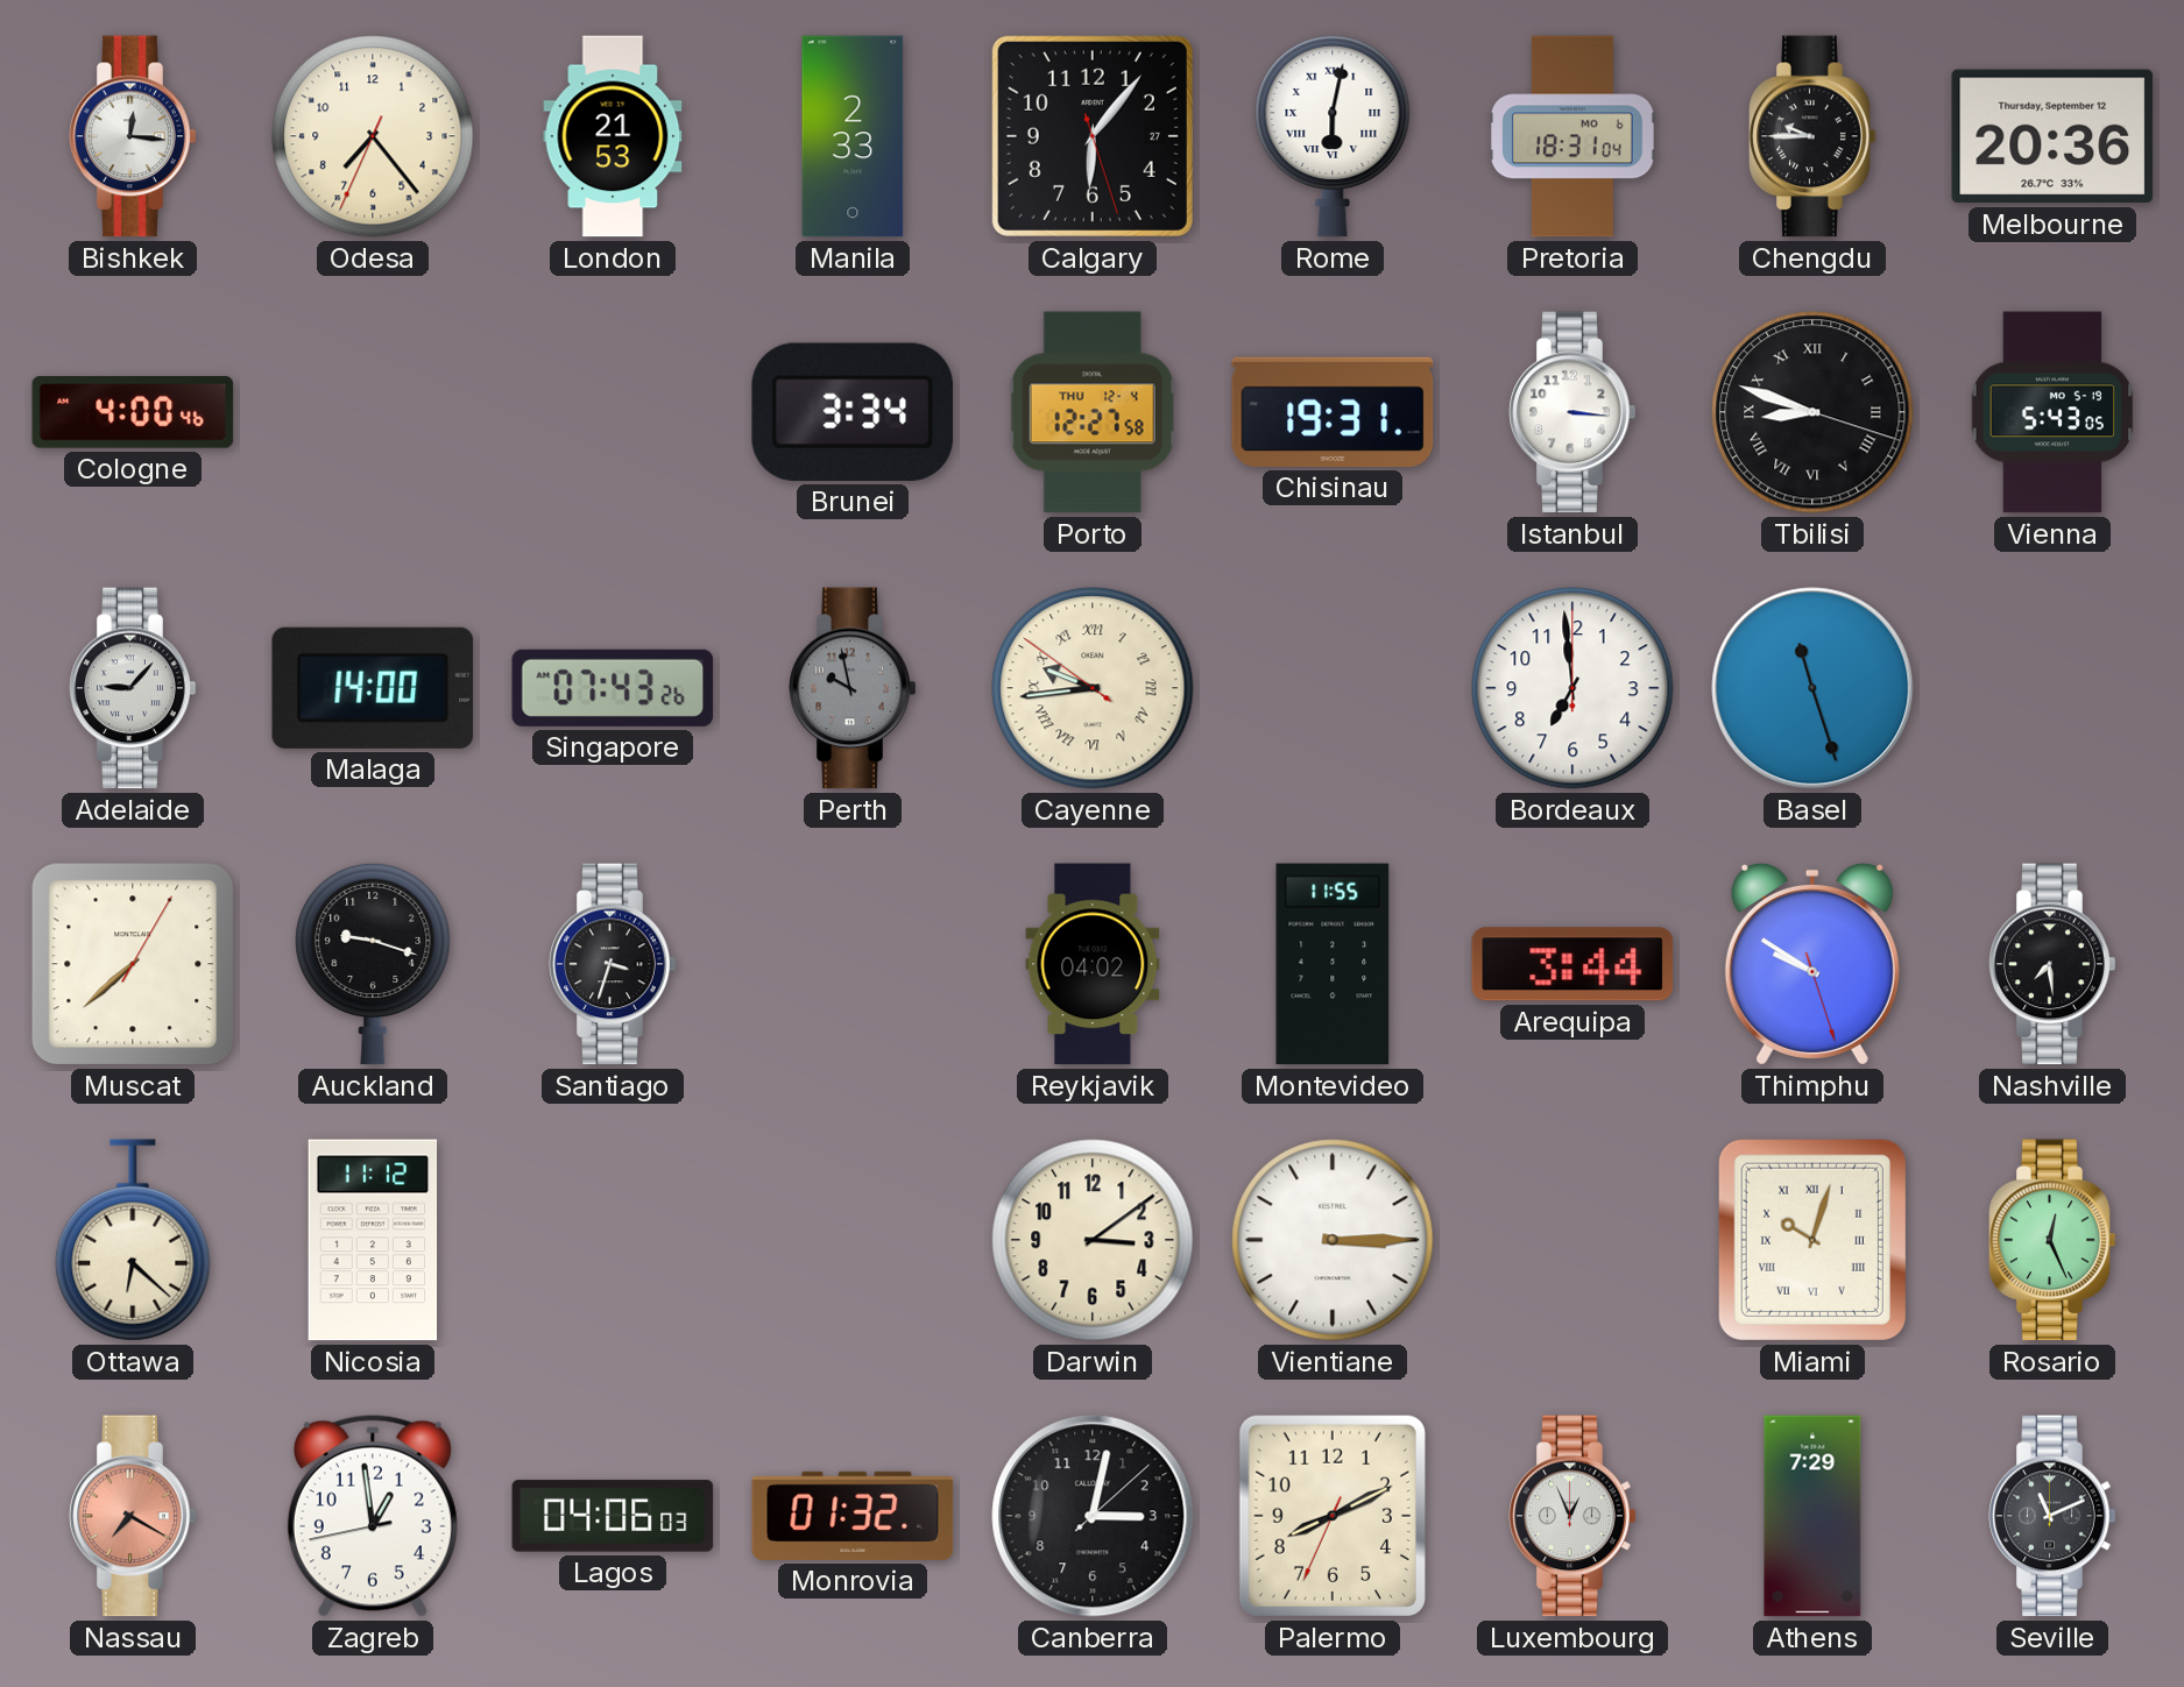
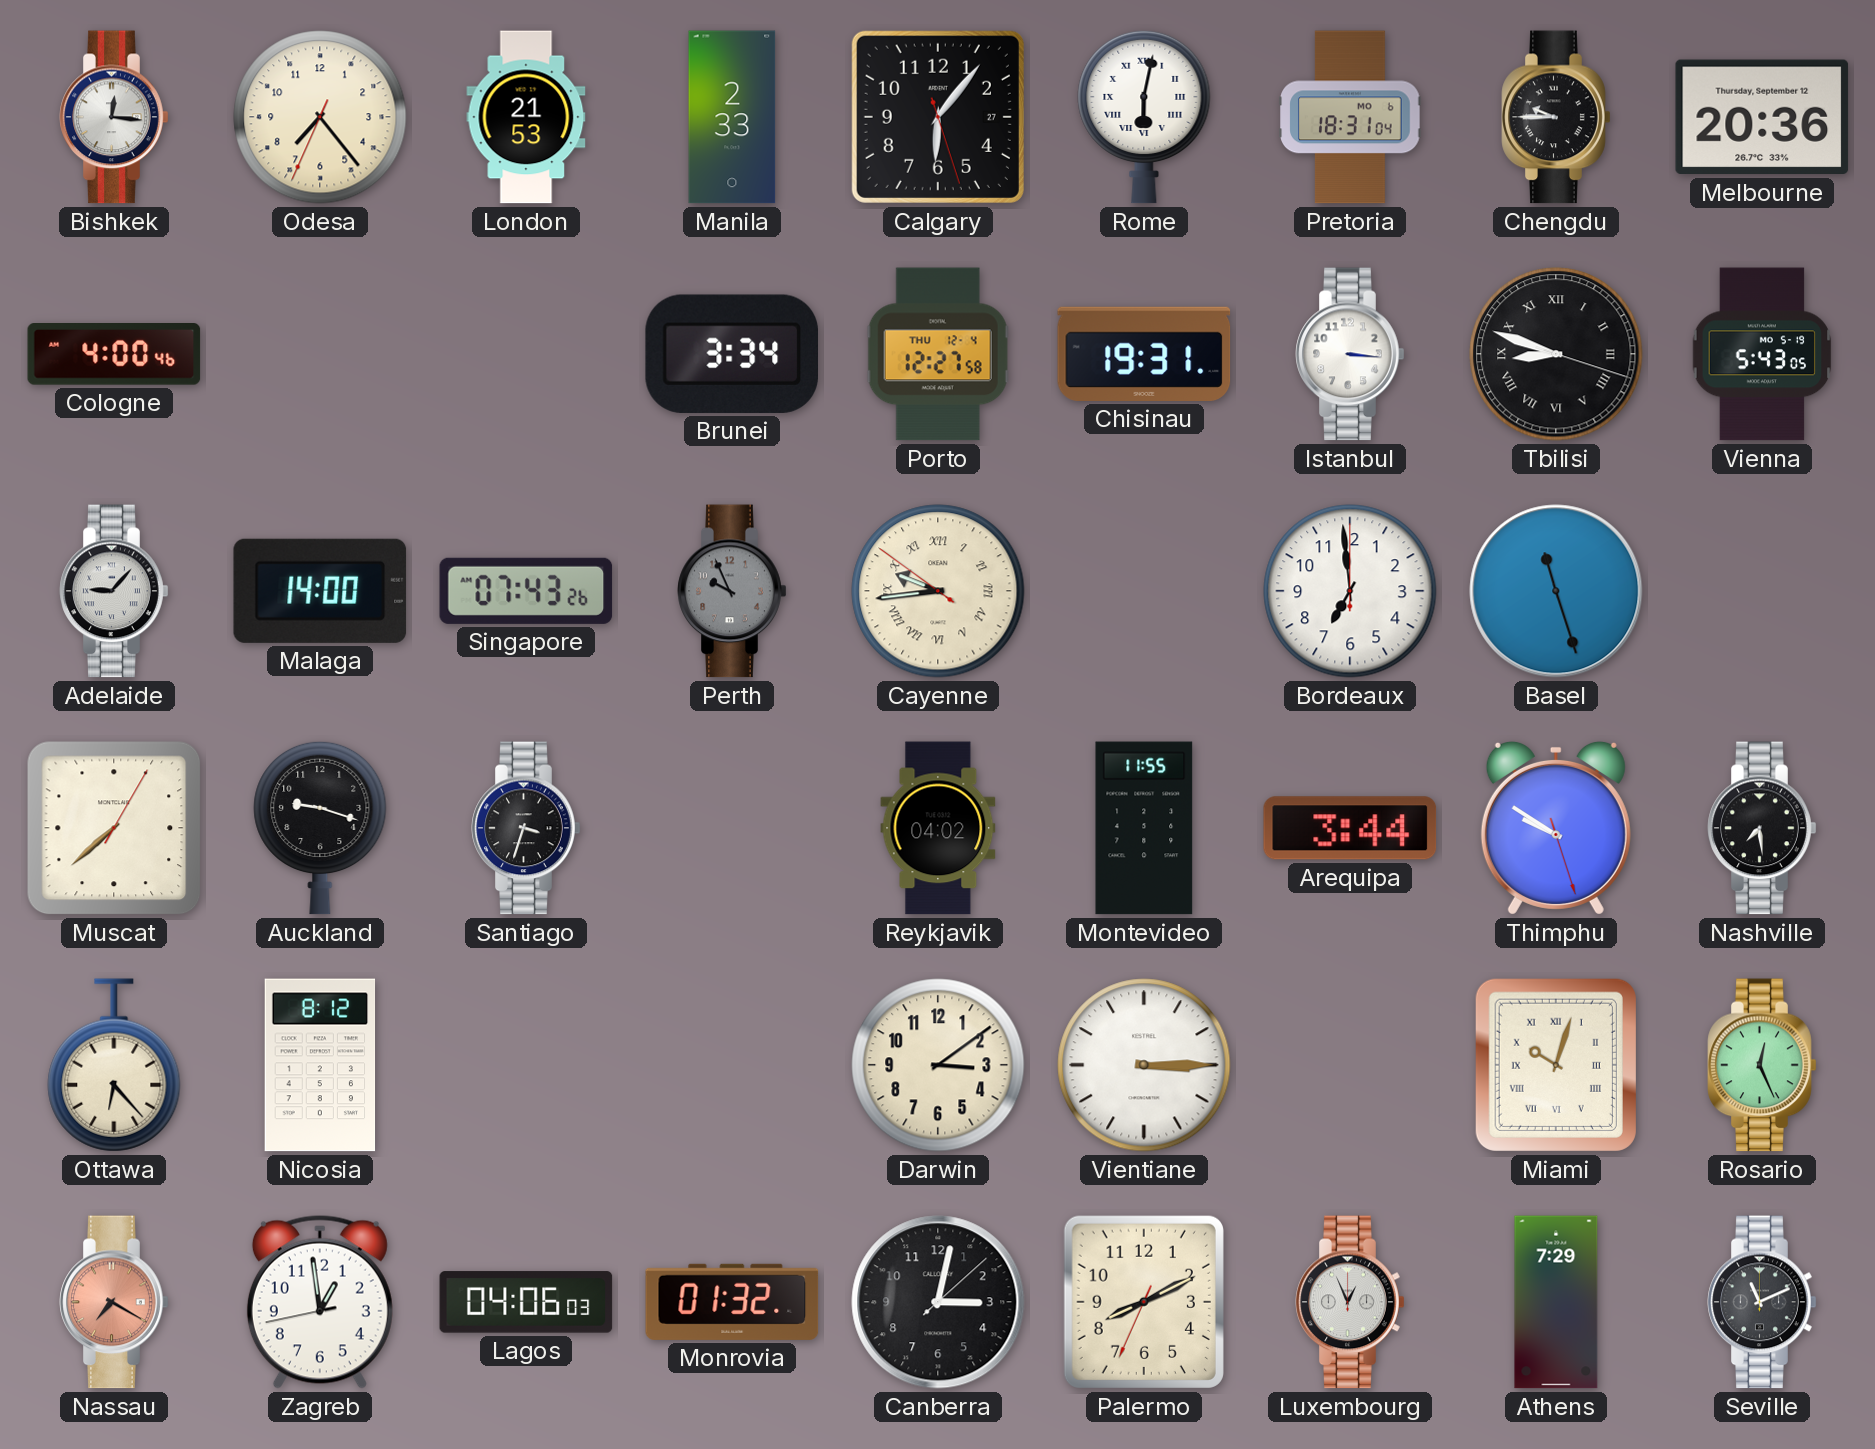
Perth: 9:58 -> 9:56 (732, 591)
Ottawa: 6:22 -> 6:23 (114, 1065)
Nicosia: 11:12 -> 8:12 (320, 1065)
